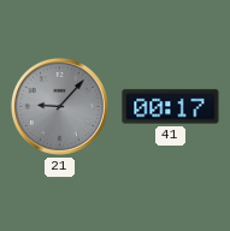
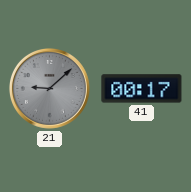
21: 9:07 -> 9:08 (49, 88)
